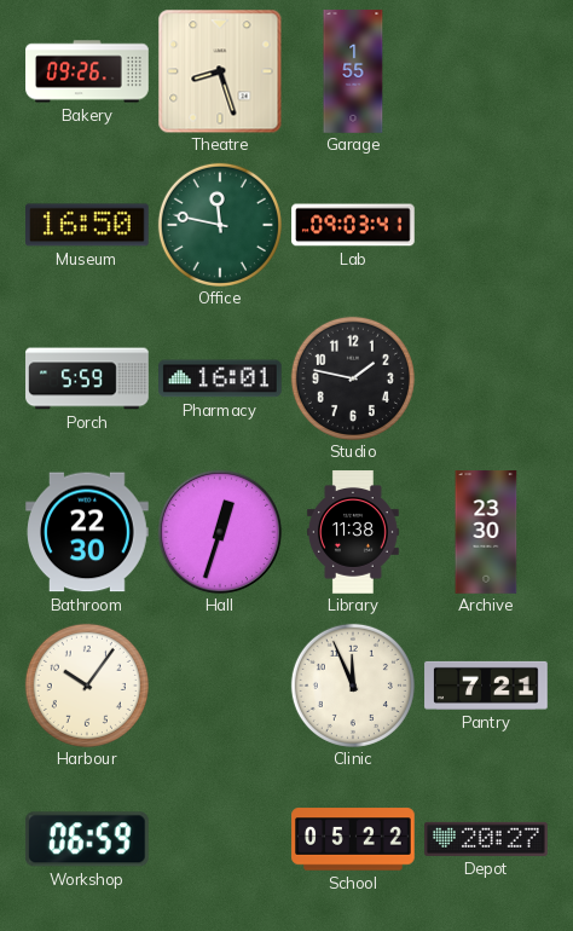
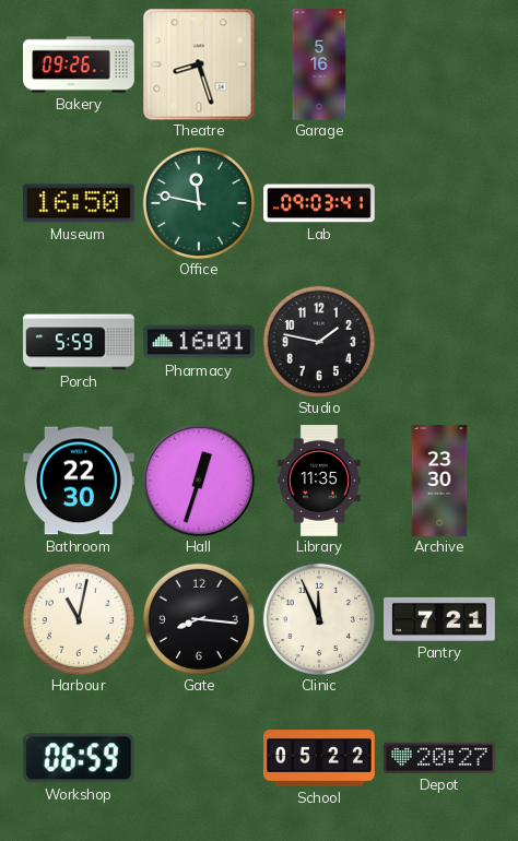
Garage: 1:55 -> 5:16 (319, 64)
Library: 11:38 -> 11:35 (320, 481)
Harbour: 10:06 -> 11:02 (79, 619)
Gate: none -> 8:16 (199, 619)
